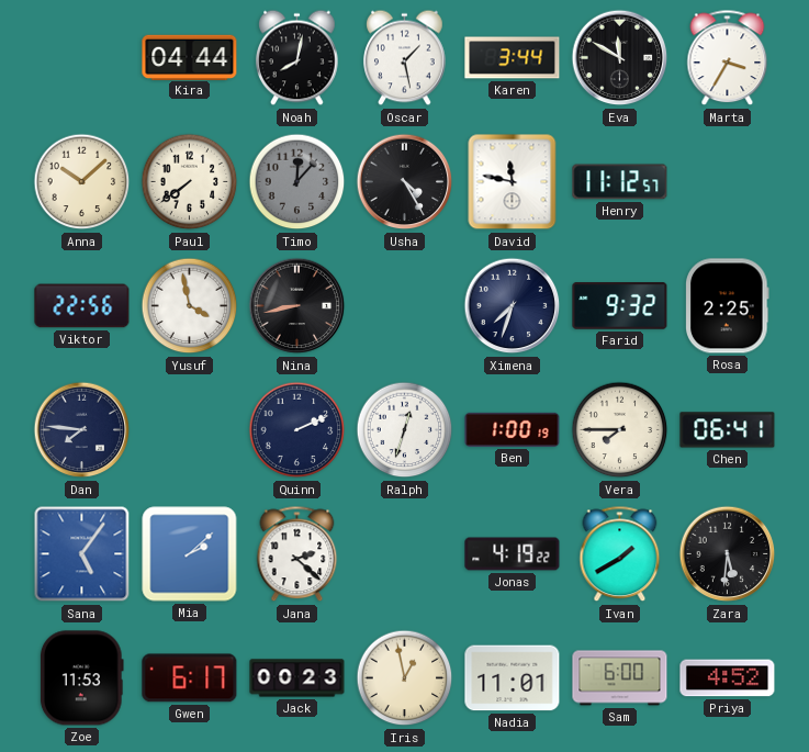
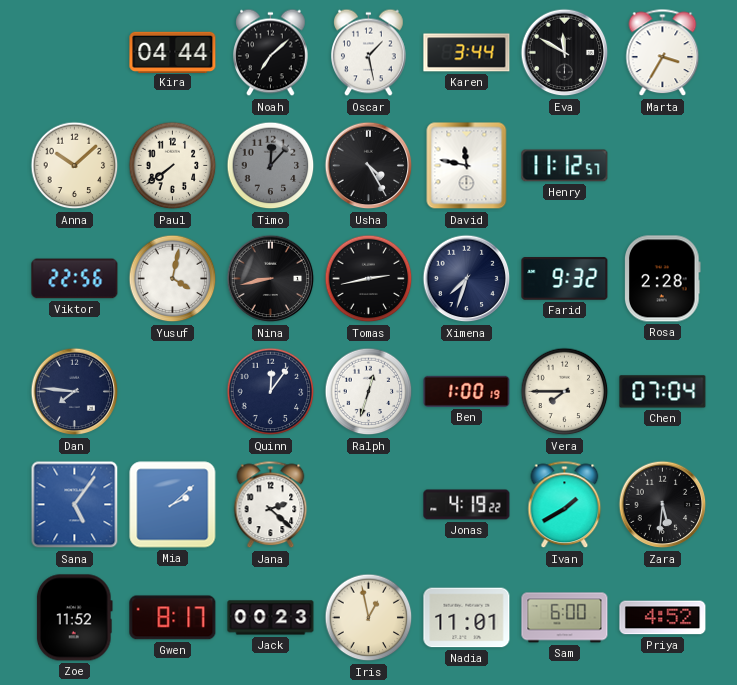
Noah: 8:02 -> 7:08 (271, 53)
Yusuf: 3:58 -> 4:02 (173, 279)
Tomas: none -> 2:43 (369, 279)
Rosa: 2:25 -> 2:28 (663, 279)
Quinn: 2:11 -> 12:06 (271, 392)
Chen: 06:41 -> 07:04 (663, 392)
Zoe: 11:53 -> 11:52 (74, 618)
Gwen: 6:17 -> 8:17 (173, 618)
